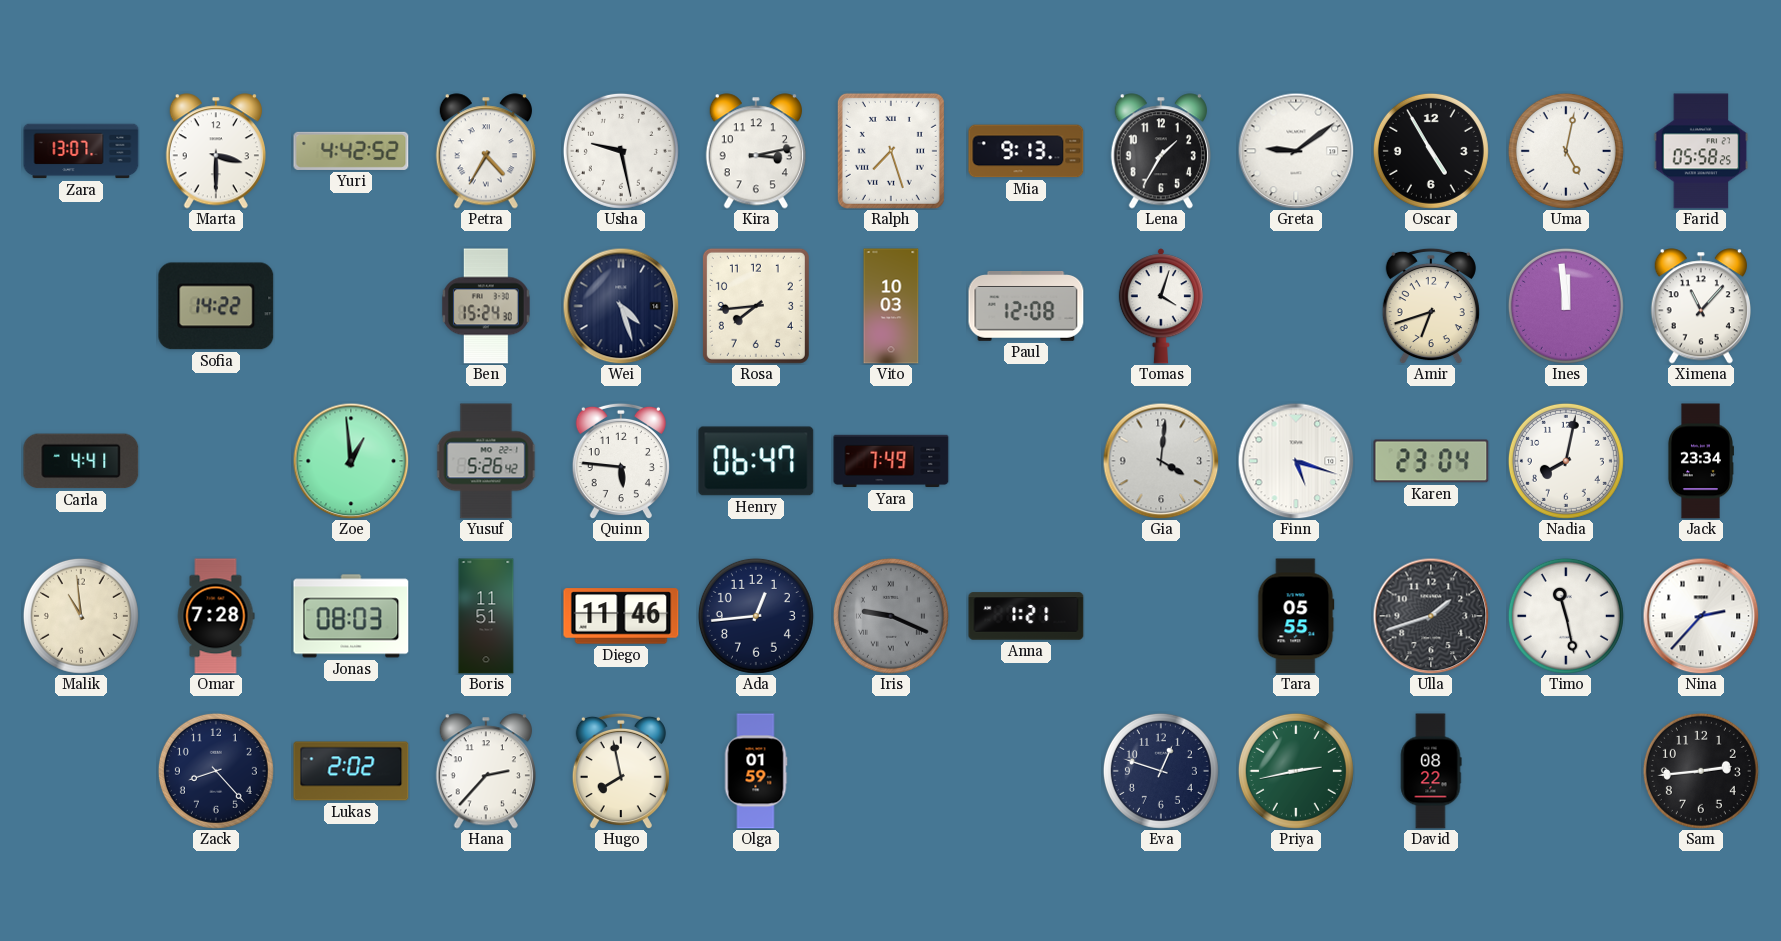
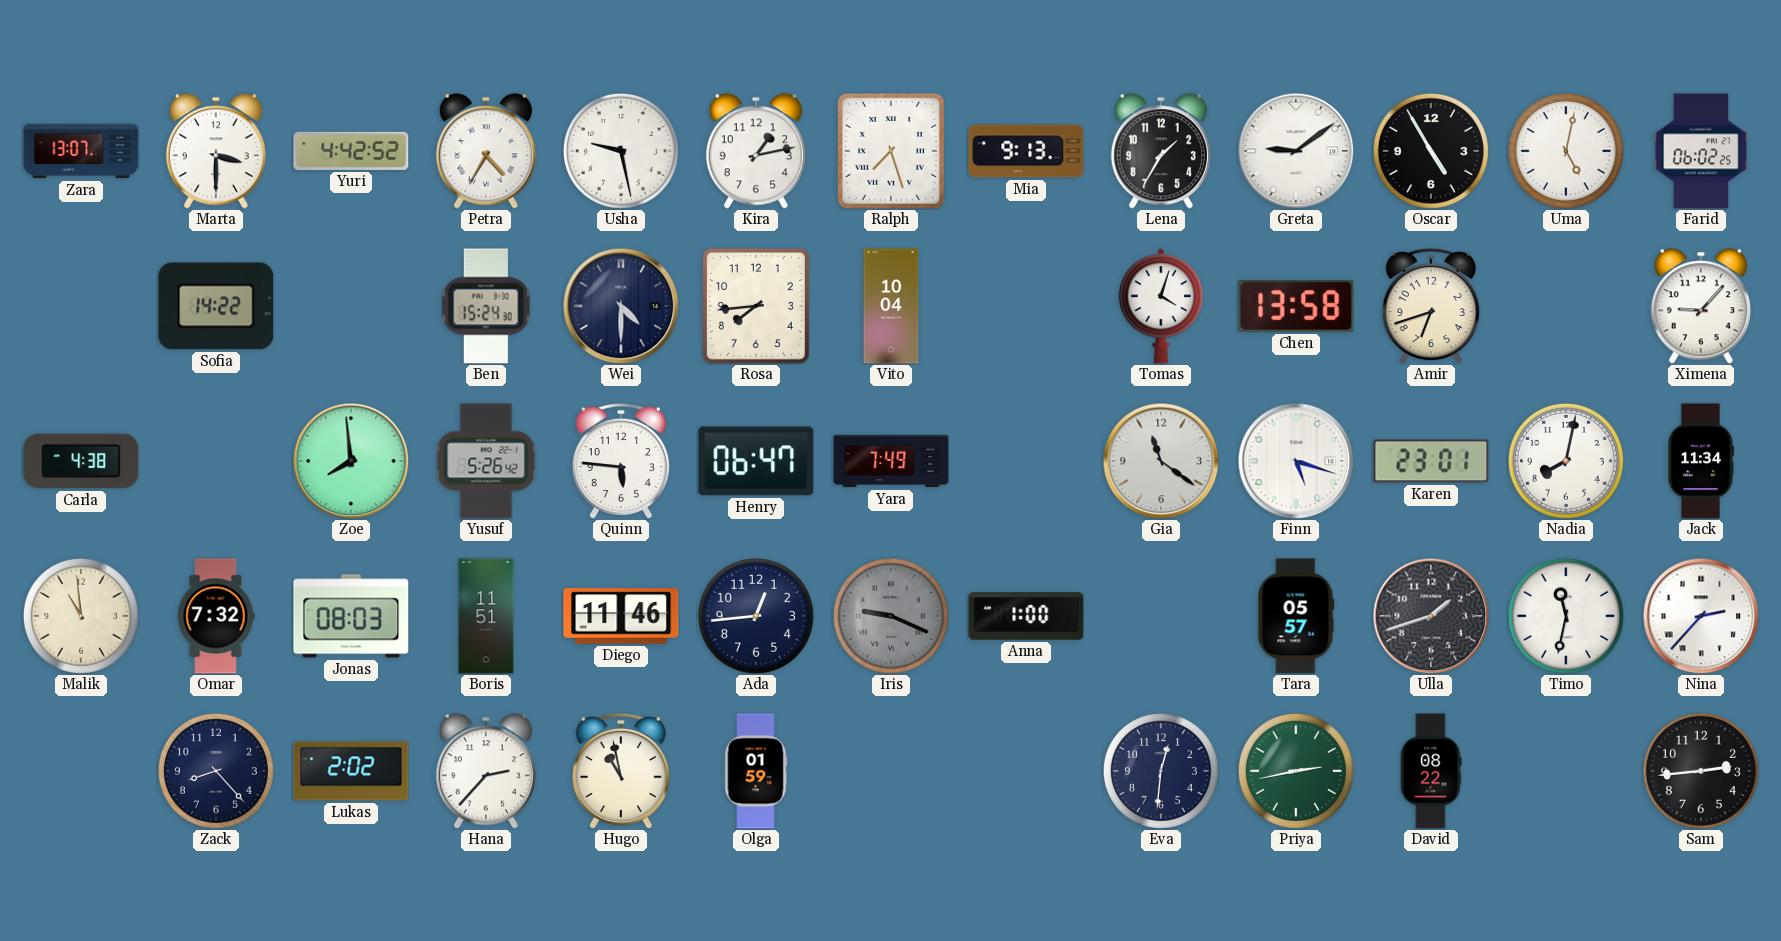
Kira: 3:13 -> 1:13 (756, 151)
Farid: 05:58 -> 06:02 (1701, 151)
Wei: 4:27 -> 4:30 (621, 306)
Vito: 10:03 -> 10:04 (891, 306)
Paul: 12:08 -> none (1026, 307)
Chen: none -> 13:58 (1296, 306)
Ines: 11:59 -> none (1566, 306)
Ximena: 11:07 -> 9:07 (1701, 306)
Carla: 4:41 -> 4:38 (81, 461)
Zoe: 12:59 -> 7:59 (351, 461)
Gia: 4:01 -> 11:21 (1161, 461)
Karen: 23:04 -> 23:01 (1431, 461)
Jack: 23:34 -> 11:34 (1700, 461)
Omar: 7:28 -> 7:32 (216, 616)
Anna: 1:21 -> 1:00 (1026, 616)
Tara: 05:55 -> 05:57 (1296, 616)
Timo: 11:28 -> 11:32 (1566, 616)
Hugo: 7:58 -> 10:58 (621, 771)
Eva: 12:48 -> 12:31 (1161, 771)
